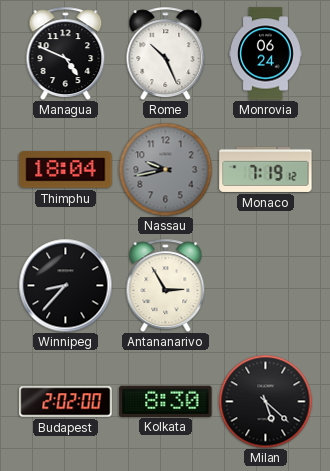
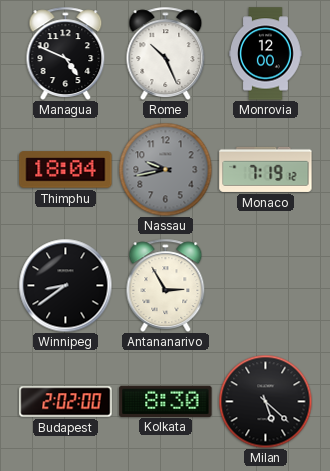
Monrovia: 06:24 -> 12:00 (266, 54)
Winnipeg: 8:37 -> 8:39 (65, 285)
